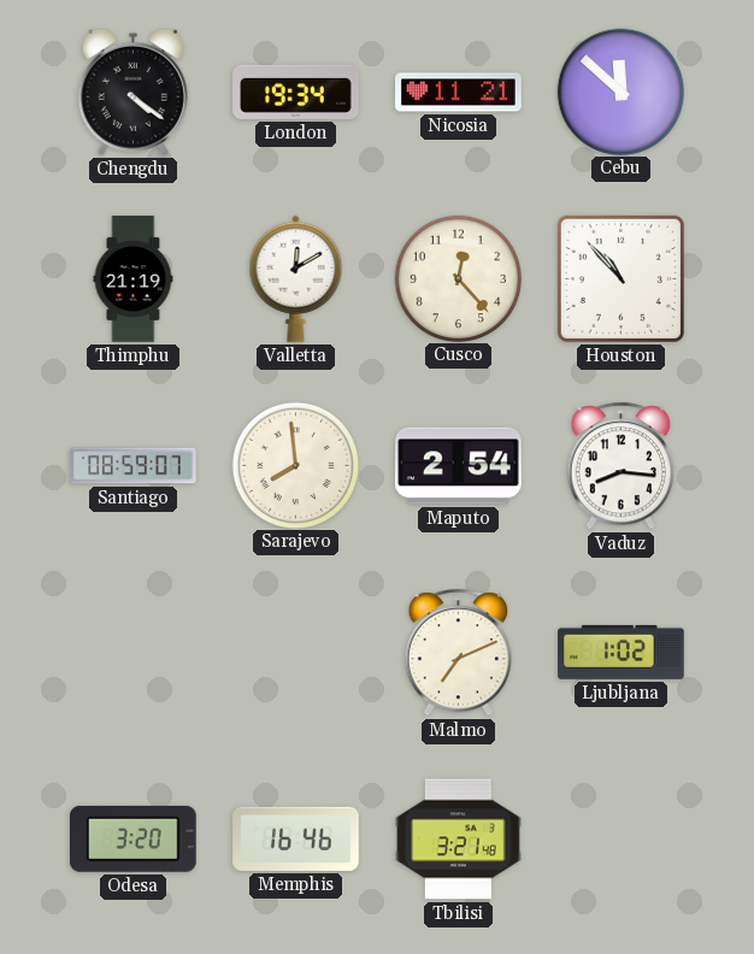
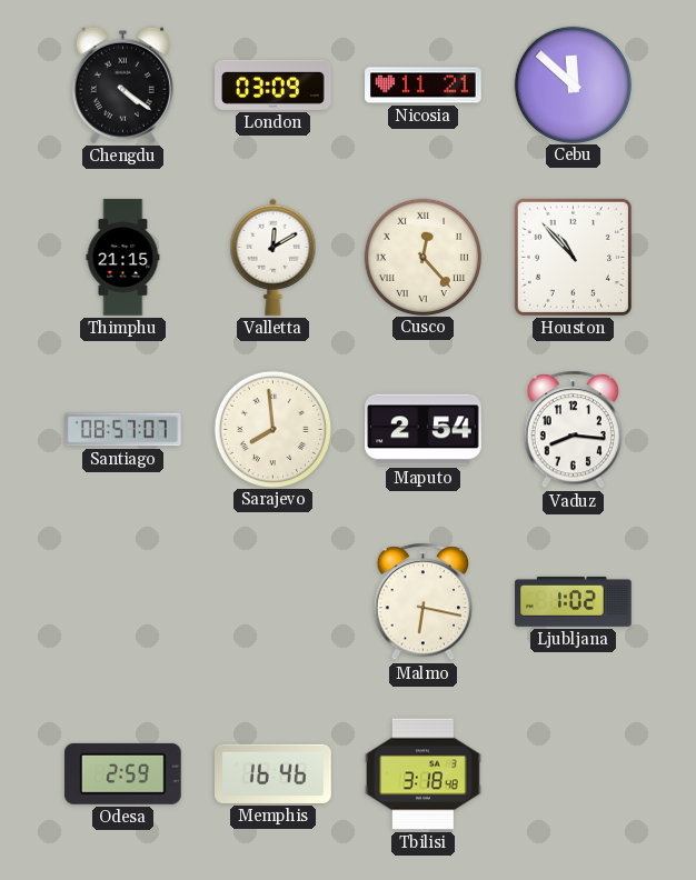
London: 19:34 -> 03:09 (274, 84)
Thimphu: 21:19 -> 21:15 (123, 258)
Cusco numerals: Arabic -> Roman (422, 257)
Santiago: 08:59 -> 08:57 (123, 430)
Malmo: 7:11 -> 6:17 (422, 602)
Odesa: 3:20 -> 2:59 (122, 773)
Tbilisi: 3:21 -> 3:18 (424, 774)
